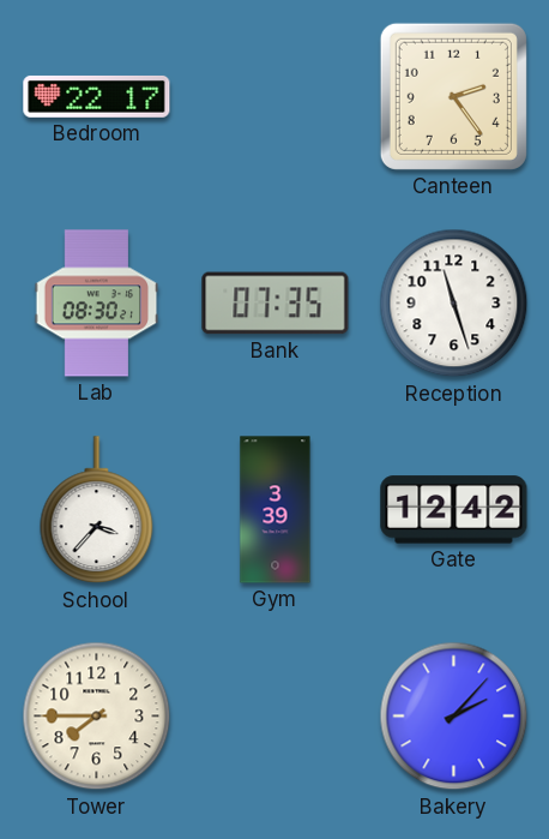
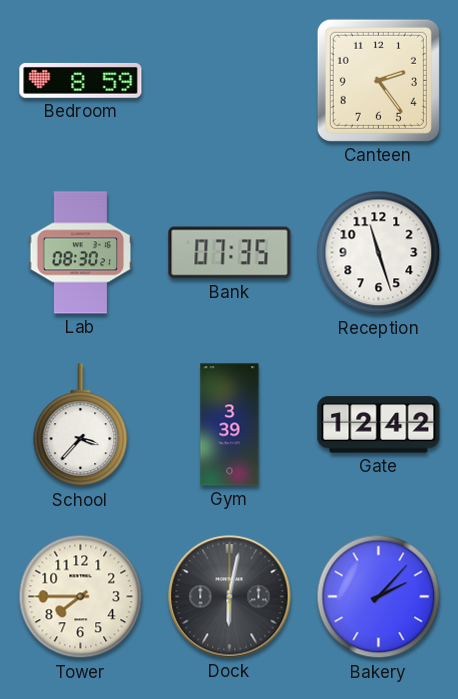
Bedroom: 22:17 -> 8:59 (81, 81)
Dock: none -> 6:02 (230, 597)
